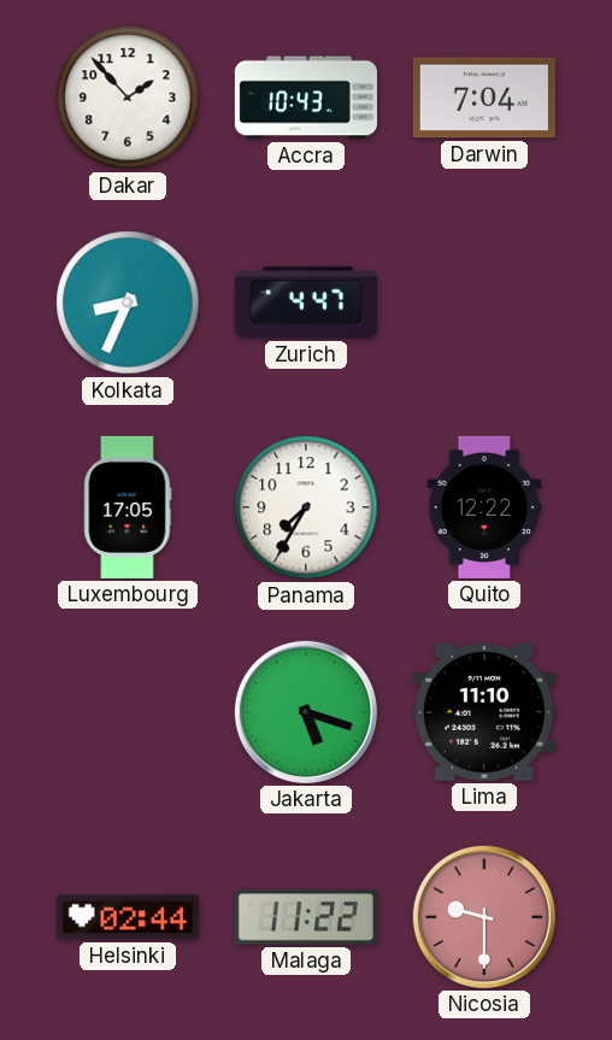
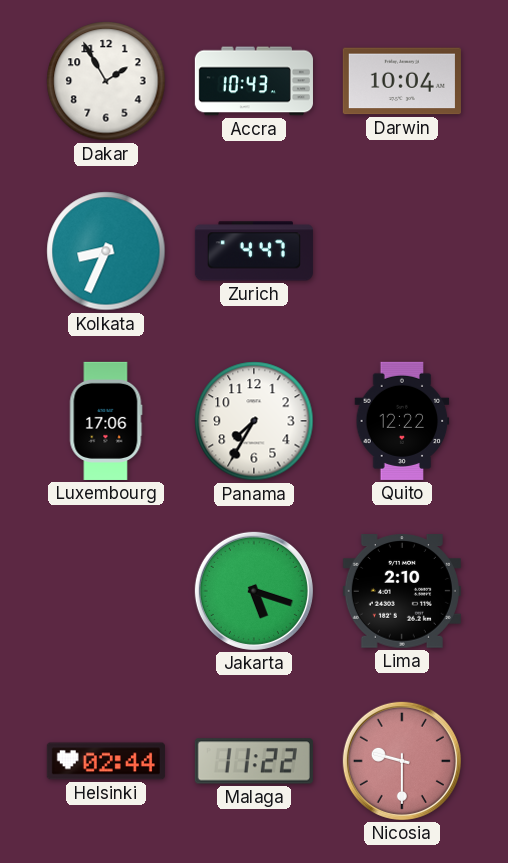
Dakar: 1:53 -> 1:55 (106, 81)
Darwin: 7:04 -> 10:04 (402, 81)
Luxembourg: 17:05 -> 17:06 (106, 421)
Lima: 11:10 -> 2:10 (402, 591)
